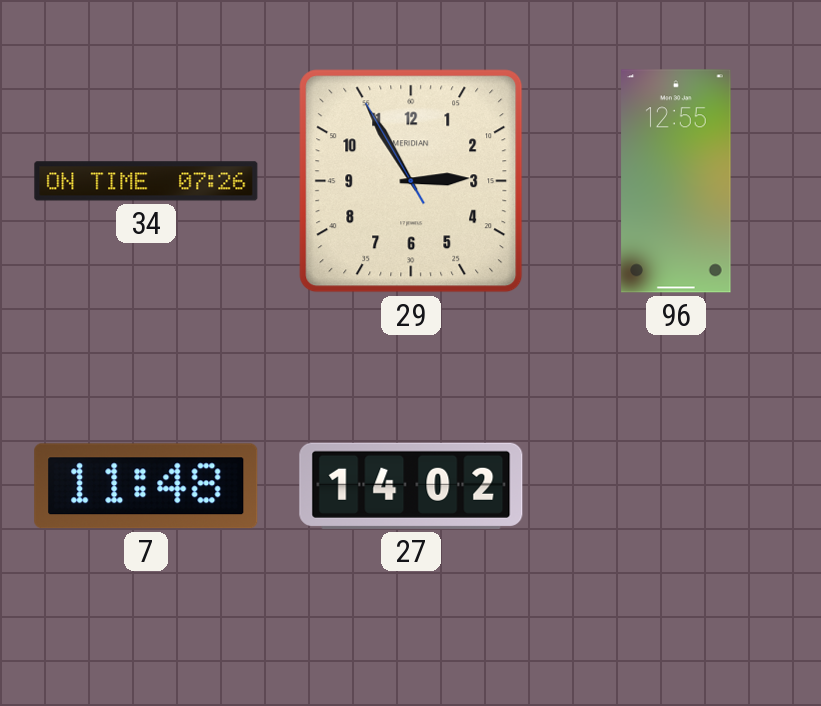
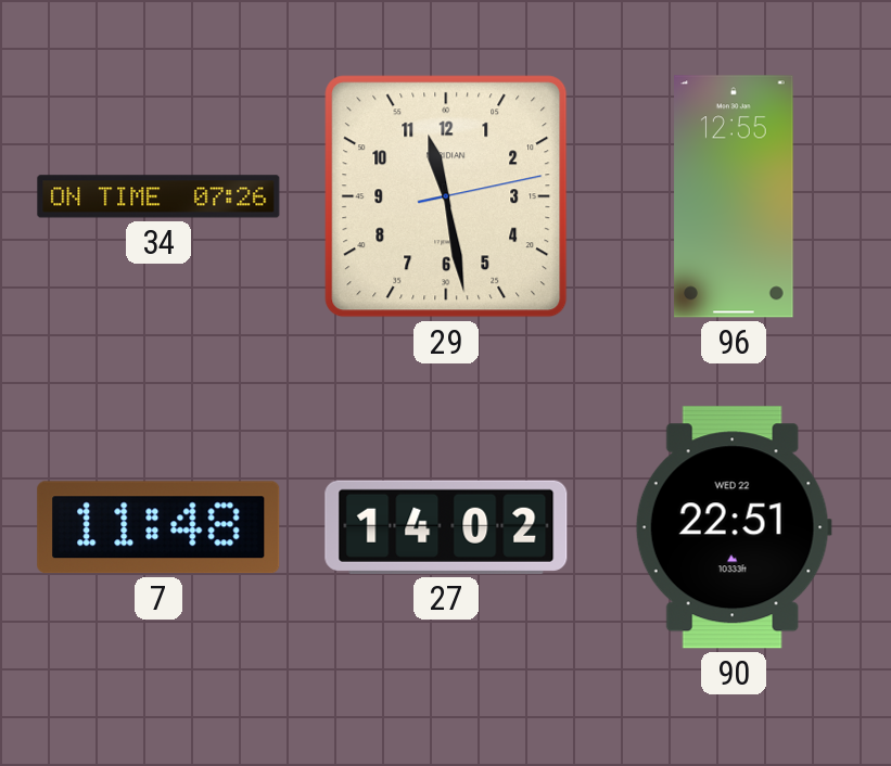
29: 2:54 -> 11:28 (446, 196)
90: none -> 22:51 (734, 527)
